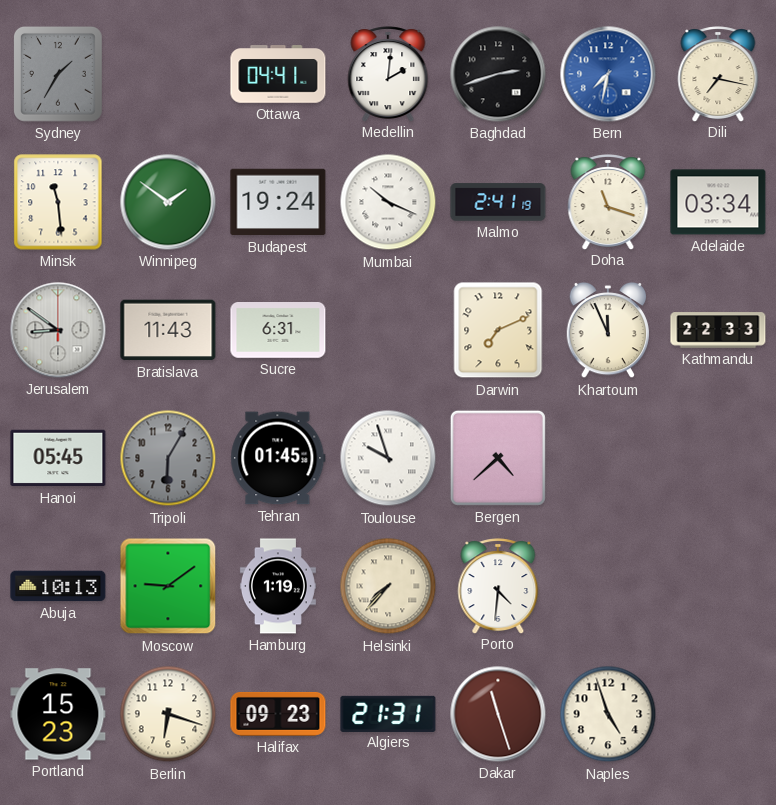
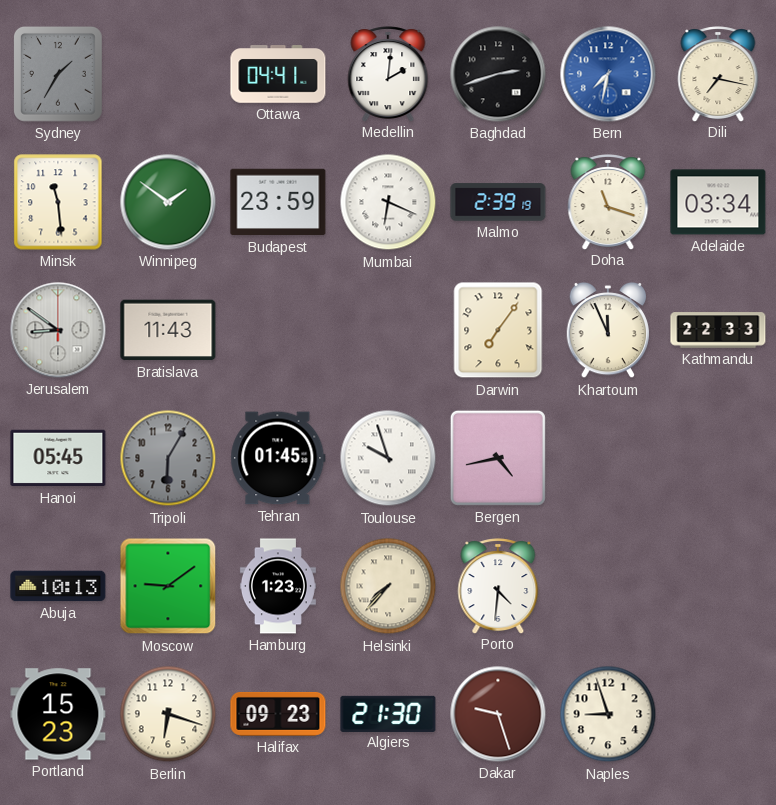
Budapest: 19:24 -> 23:59 (278, 202)
Mumbai: 10:19 -> 6:19 (388, 202)
Malmo: 2:41 -> 2:39 (498, 202)
Sucre: 6:31 -> none (278, 331)
Darwin: 7:11 -> 7:06 (498, 330)
Bergen: 4:38 -> 4:43 (498, 458)
Hamburg: 1:19 -> 1:23 (278, 586)
Algiers: 21:31 -> 21:30 (388, 713)
Dakar: 11:27 -> 9:27 (498, 714)
Naples: 4:57 -> 8:57 (608, 714)
